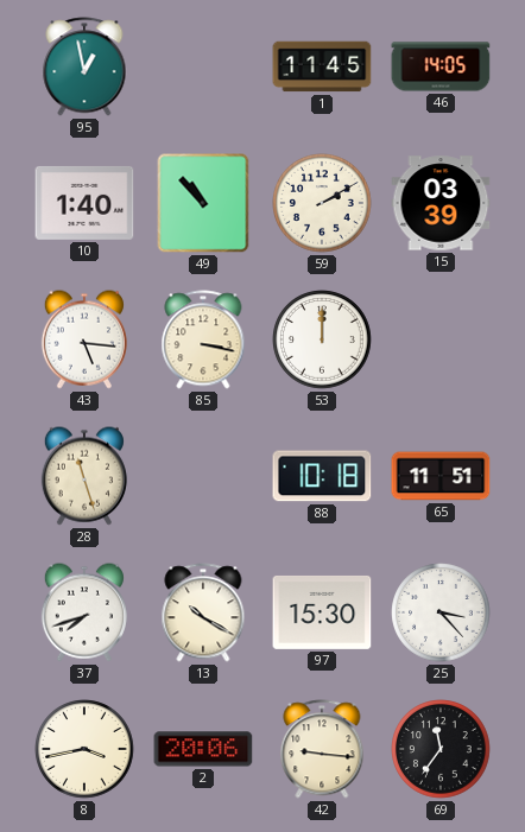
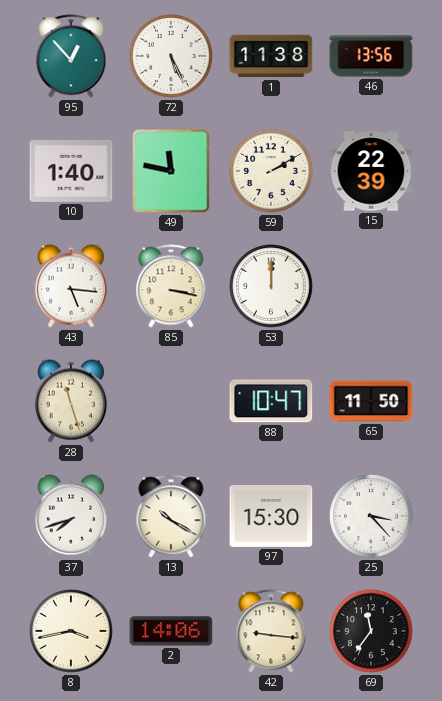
95: 12:58 -> 12:53 (71, 56)
72: none -> 5:26 (171, 56)
1: 11:45 -> 11:38 (271, 56)
46: 14:05 -> 13:56 (371, 56)
49: 10:53 -> 11:47 (171, 171)
15: 03:39 -> 22:39 (371, 171)
88: 10:18 -> 10:47 (271, 401)
65: 11:51 -> 11:50 (371, 401)
2: 20:06 -> 14:06 (171, 631)
